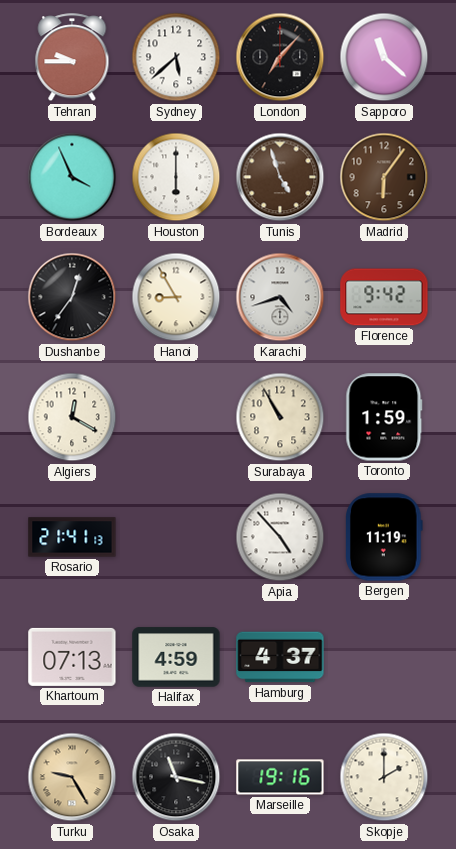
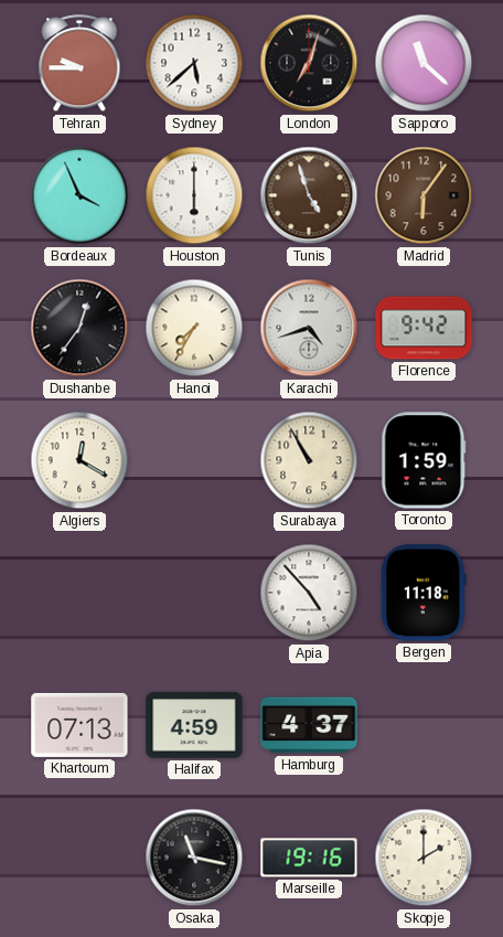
London: 7:07 -> 7:03 (309, 63)
Hanoi: 8:55 -> 7:35 (194, 328)
Rosario: 21:41 -> none (72, 537)
Bergen: 11:19 -> 11:18 (425, 593)
Turku: 9:25 -> none (72, 777)
